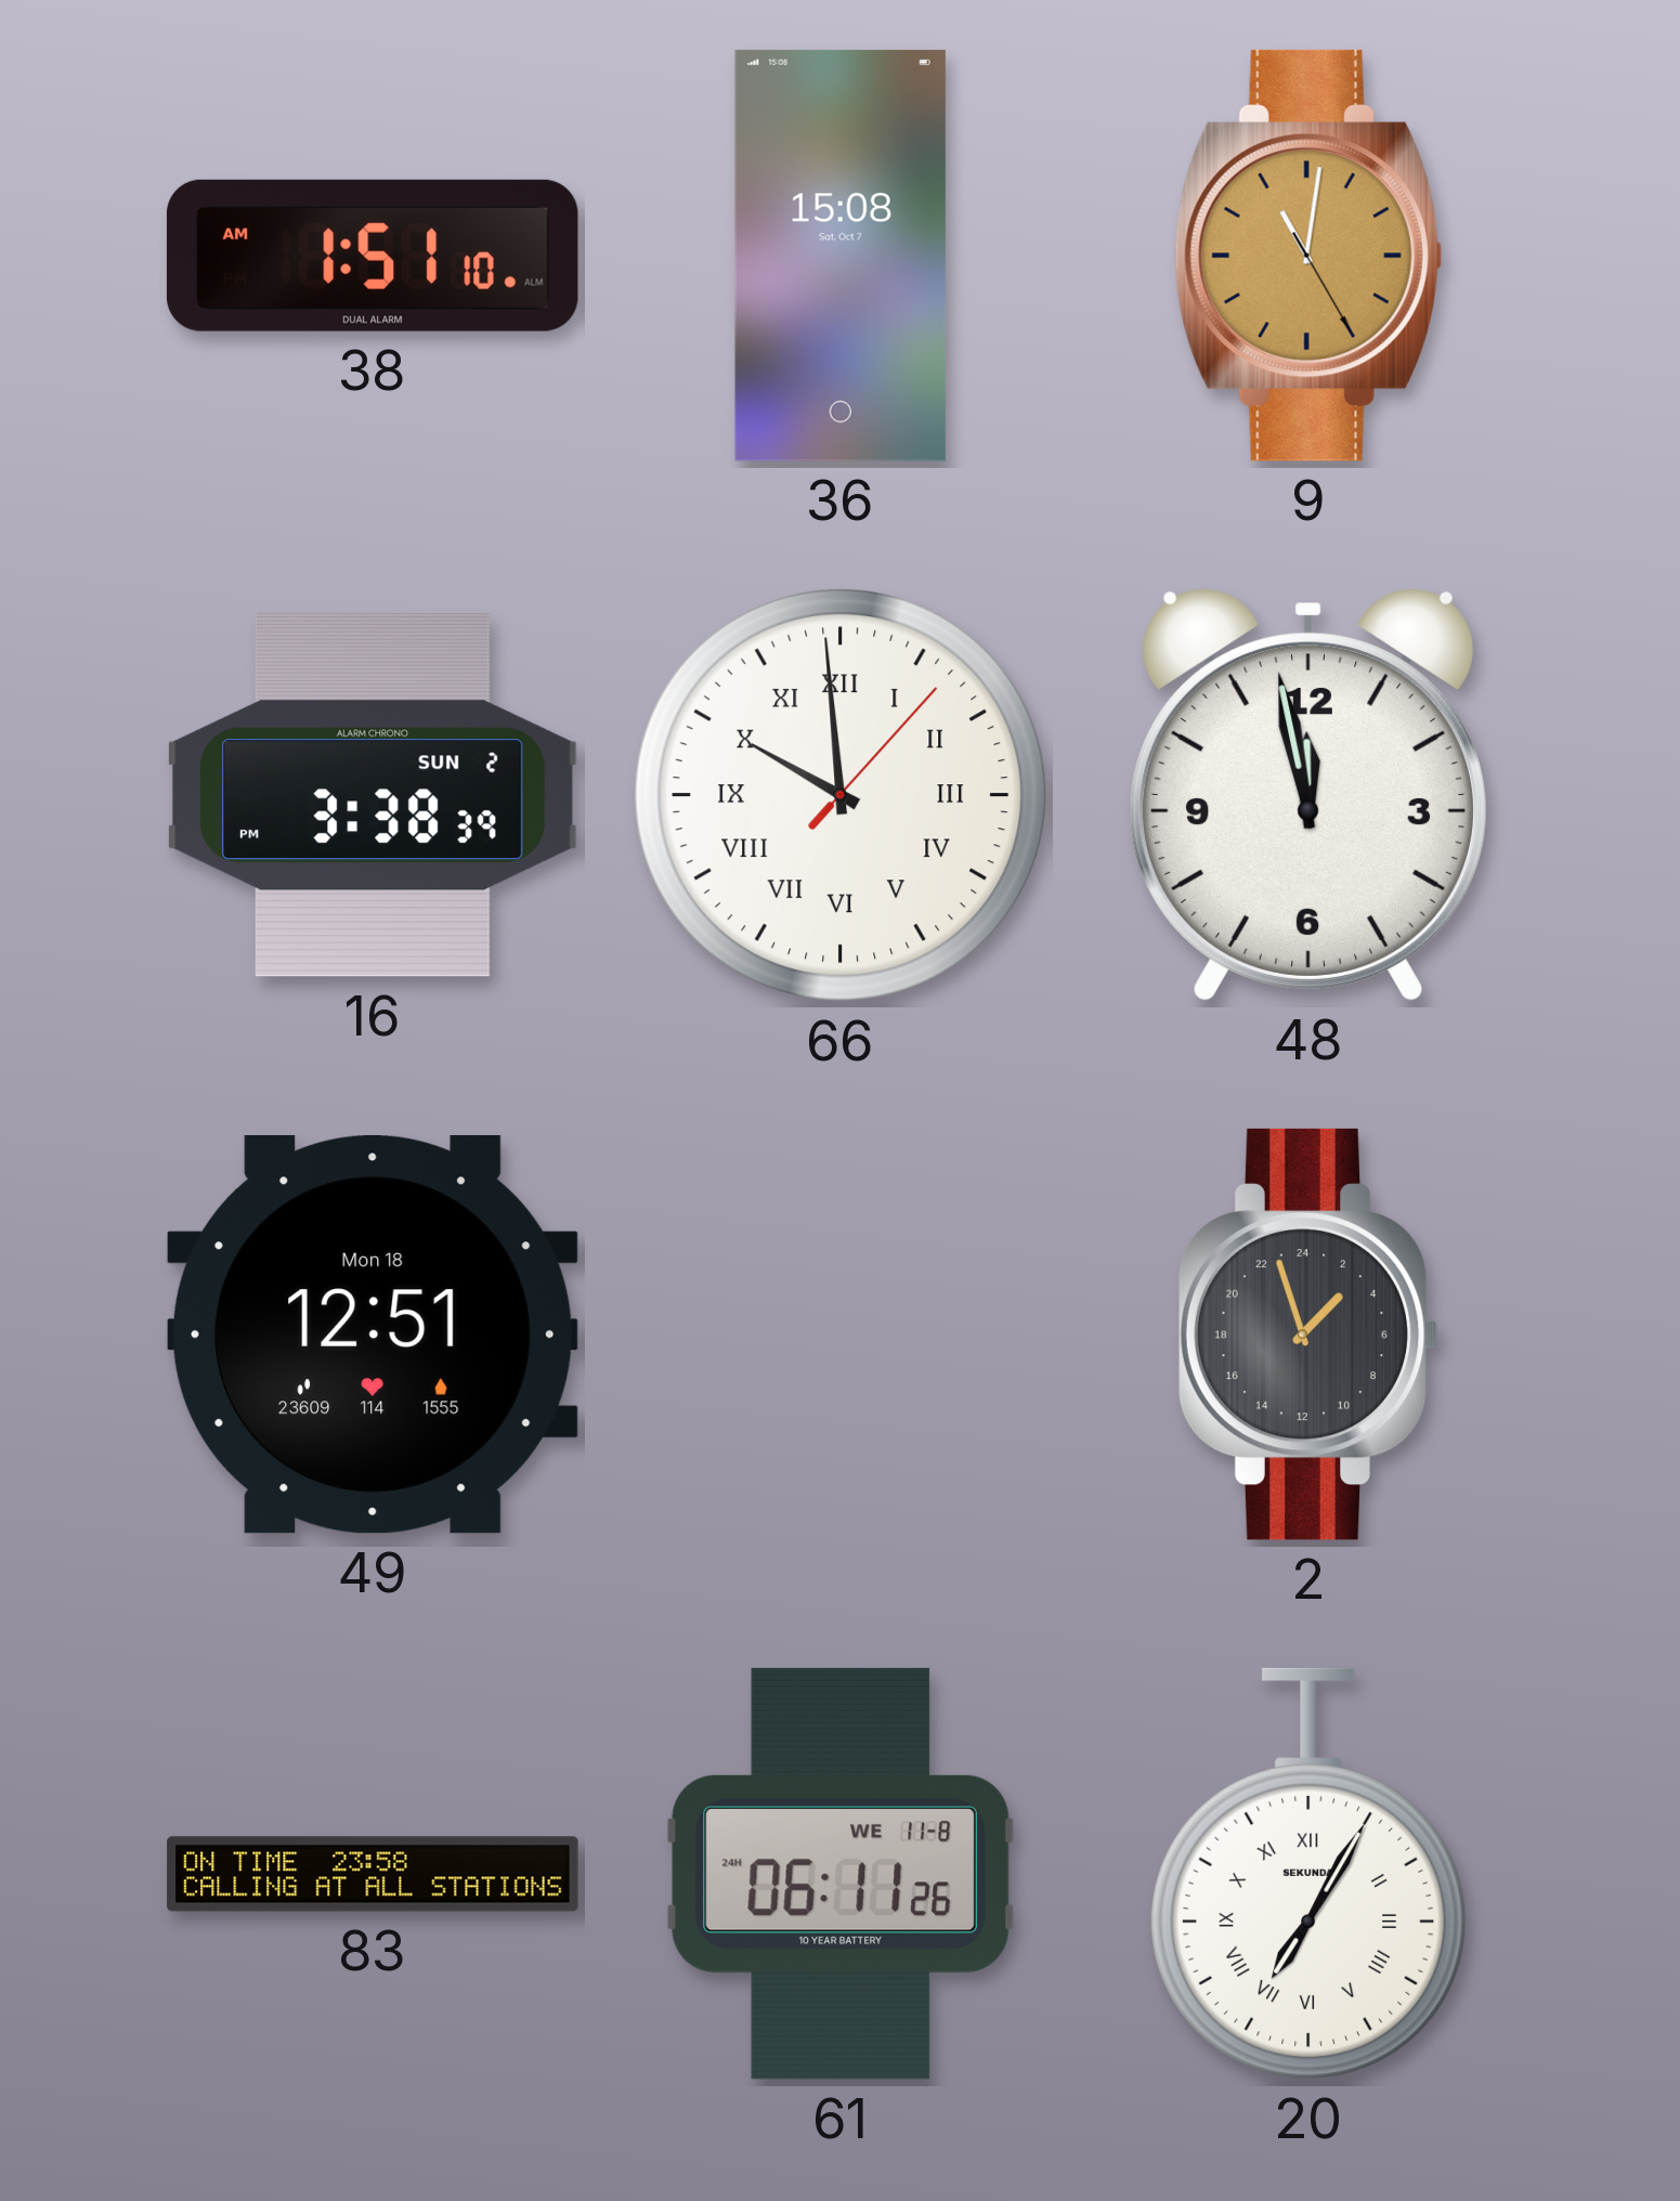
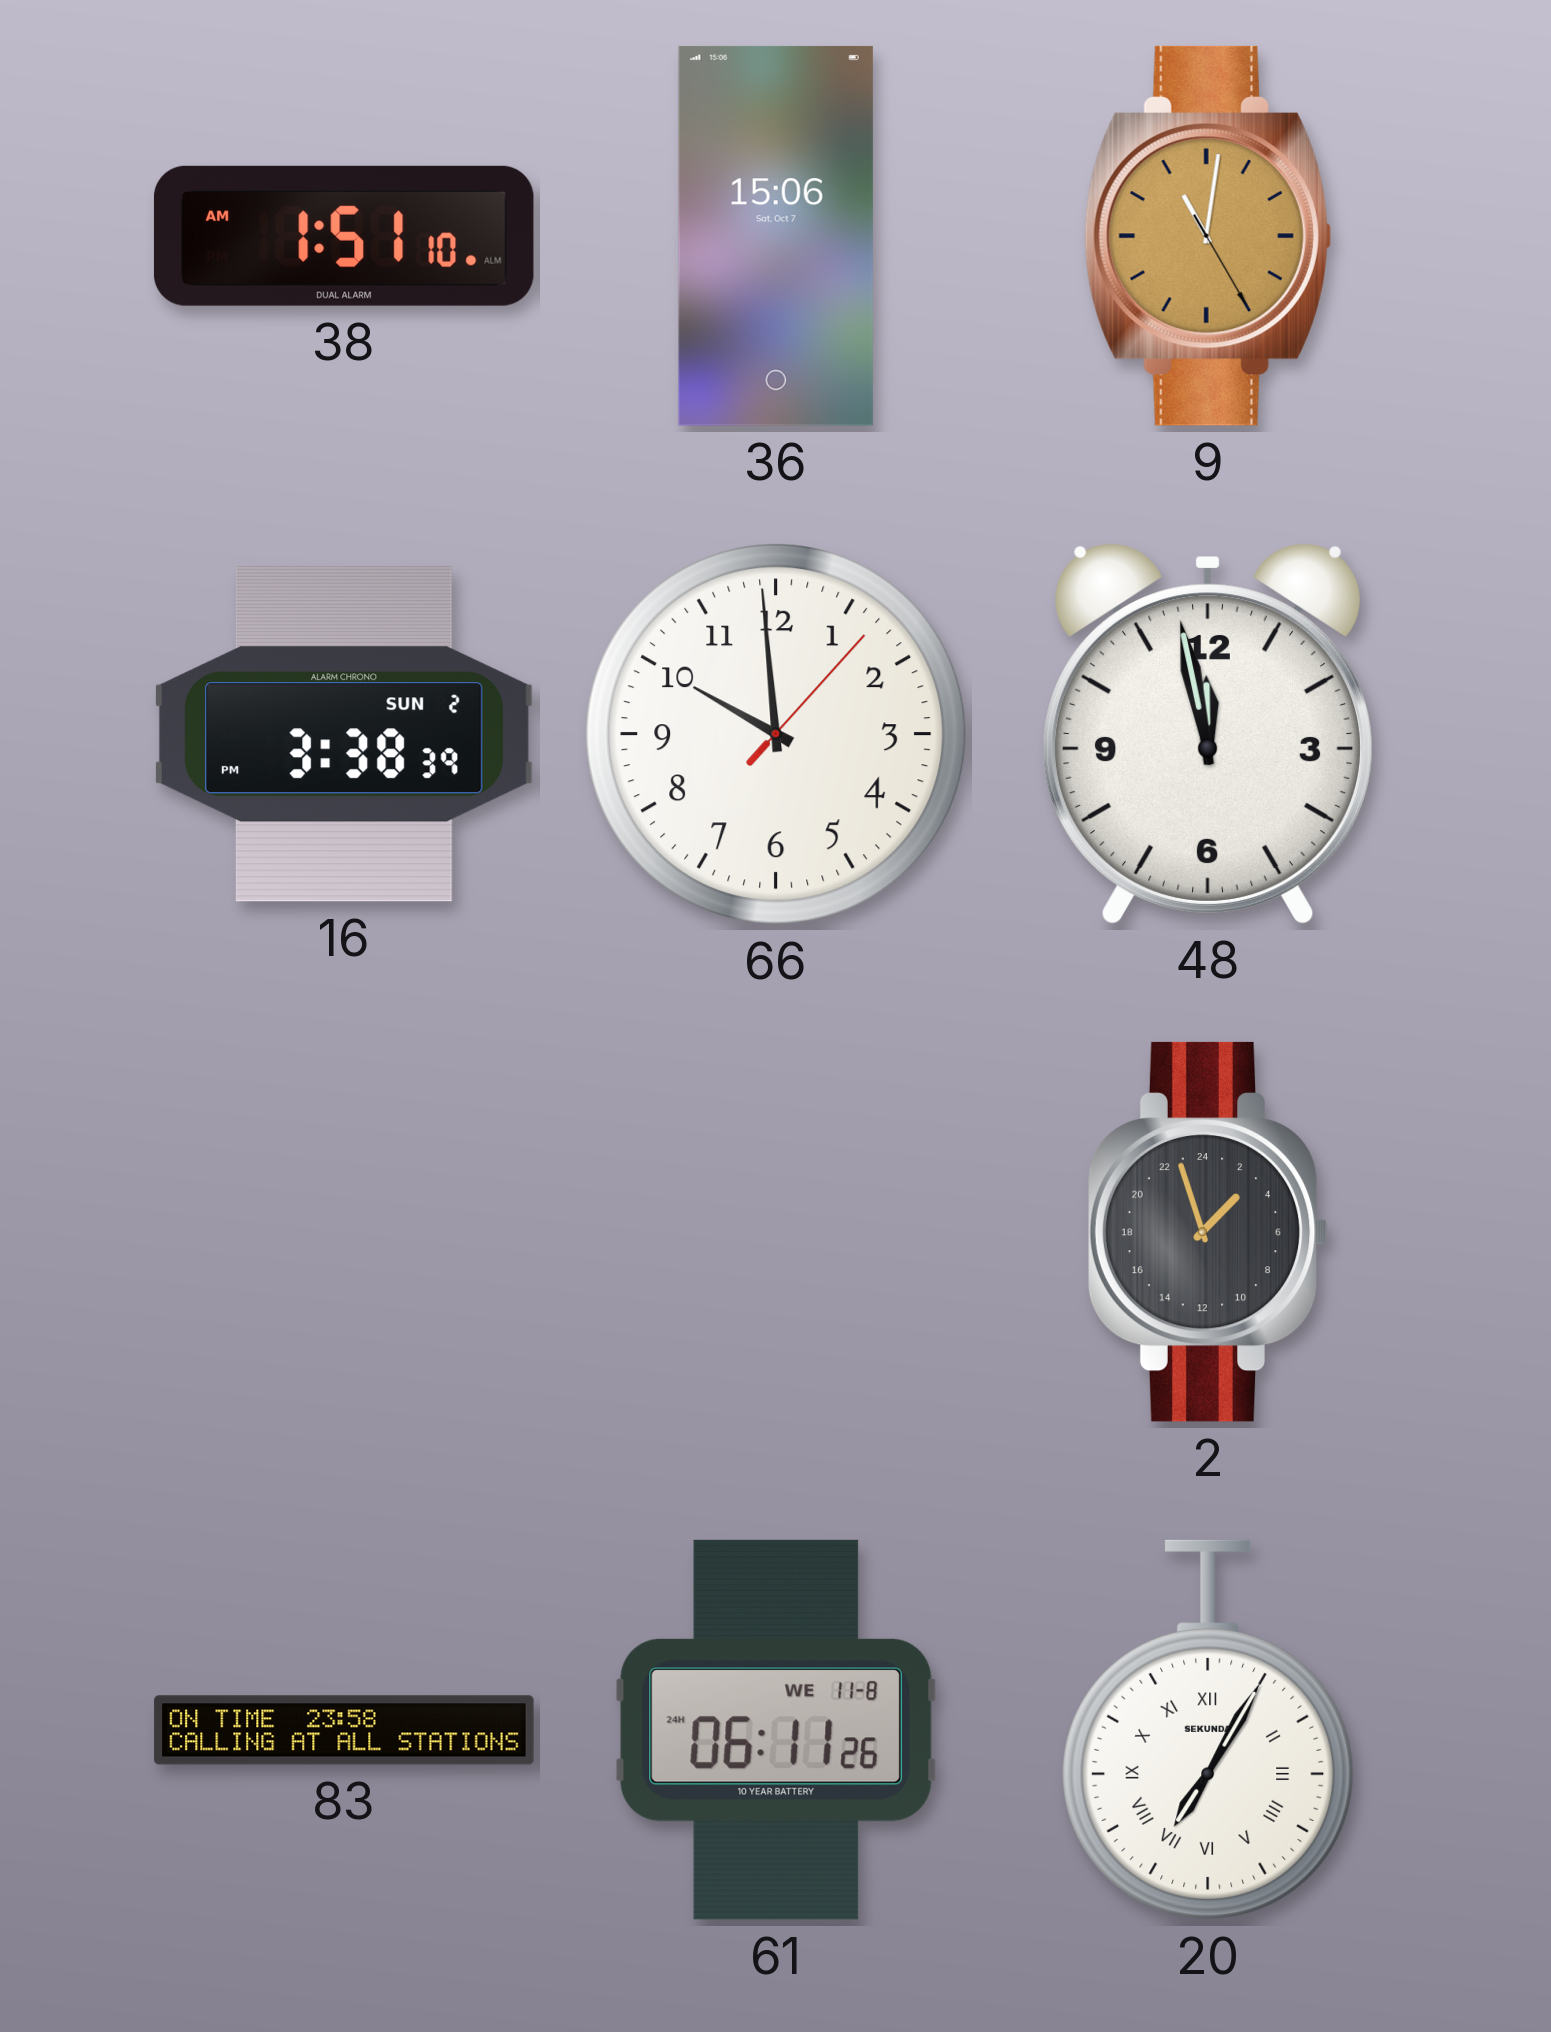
36: 15:08 -> 15:06 (776, 236)
66 numerals: Roman -> Arabic (776, 734)
49: 12:51 -> none (373, 1336)
